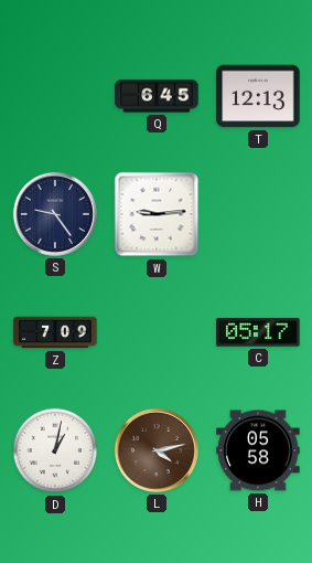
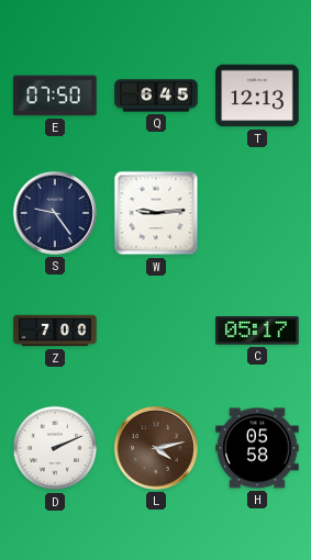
E: none -> 07:50 (55, 96)
Z: 7:09 -> 7:00 (55, 331)
D: 1:02 -> 2:11 (55, 448)
